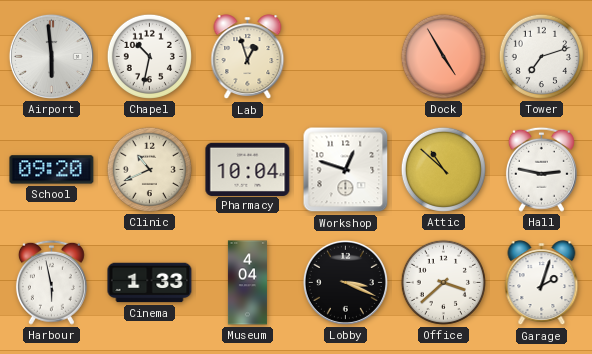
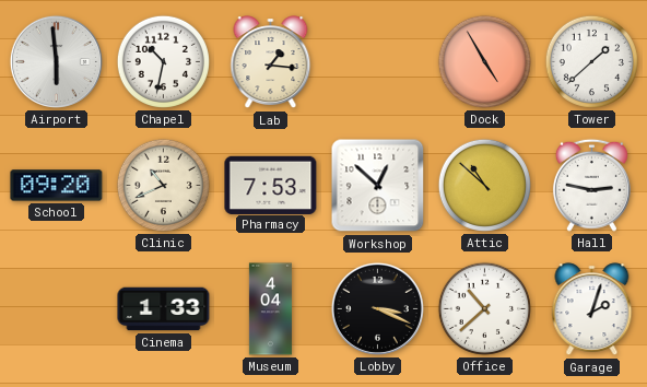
Lab: 12:57 -> 1:16 (271, 62)
Tower: 7:12 -> 1:38 (591, 61)
Pharmacy: 10:04 -> 7:53 (271, 185)
Workshop: 12:48 -> 12:52 (378, 186)
Harbour: 5:58 -> none (51, 282)
Office: 3:38 -> 10:38 (484, 308)
